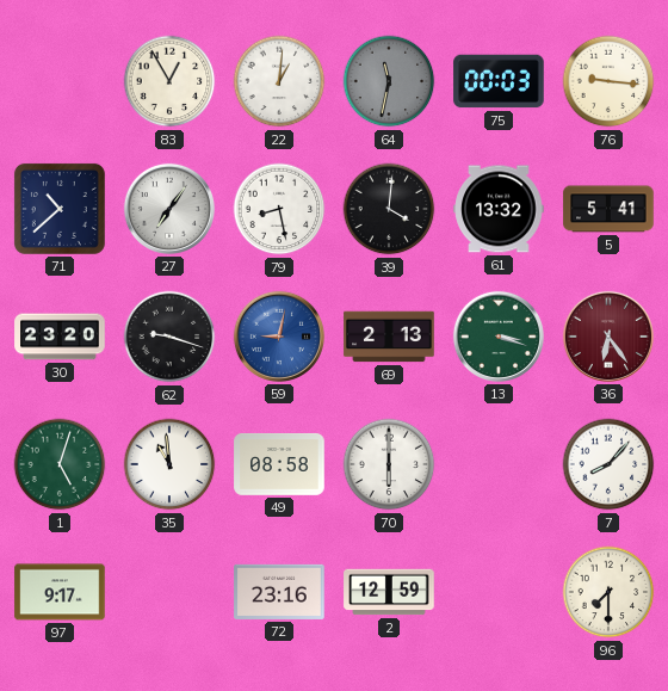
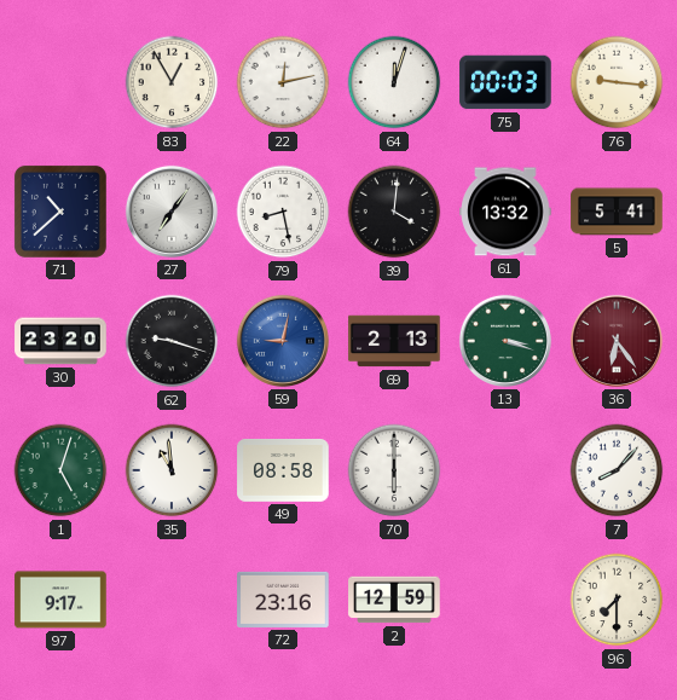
22: 1:01 -> 12:13 (283, 82)
64: 11:32 -> 12:03 (394, 82)
64 dial: grey -> white (394, 82)
